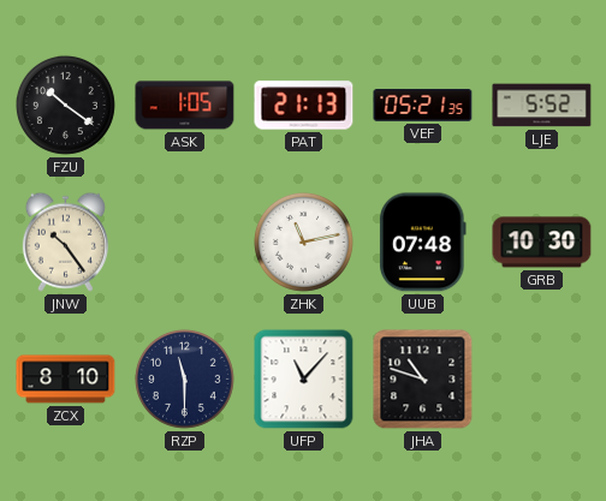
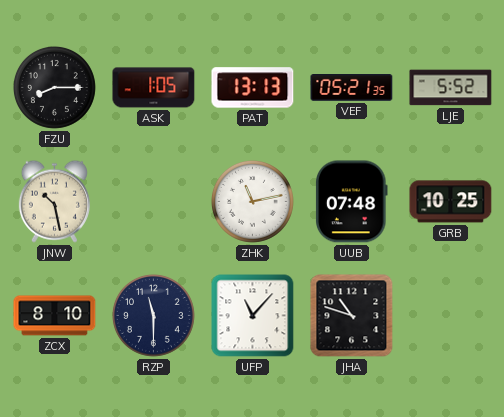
FZU: 10:21 -> 8:15 (54, 87)
PAT: 21:13 -> 13:13 (253, 88)
JNW: 10:24 -> 10:28 (54, 201)
GRB: 10:30 -> 10:25 (451, 202)
